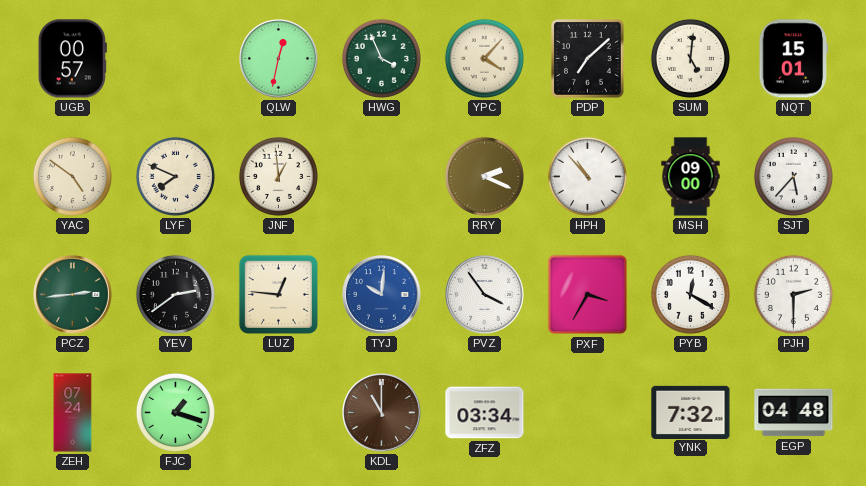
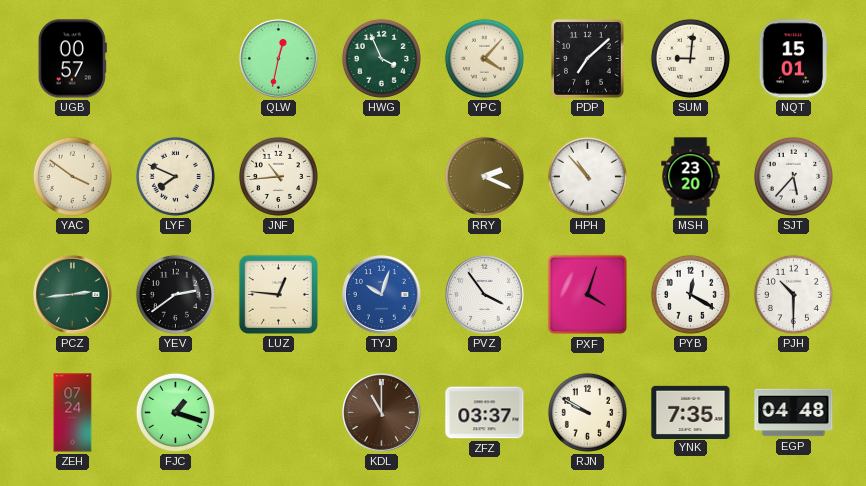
SUM: 5:01 -> 9:01 (690, 58)
YAC: 4:51 -> 3:51 (72, 176)
JNF: 12:59 -> 10:44 (278, 176)
MSH: 09:00 -> 23:20 (691, 177)
TYJ: 10:01 -> 10:03 (382, 295)
PXF: 3:35 -> 4:03 (588, 295)
PJH: 2:30 -> 10:30 (793, 294)
ZFZ: 03:34 -> 03:37 (485, 413)
RJN: none -> 9:50 (587, 412)
YNK: 7:32 -> 7:35 (691, 412)
